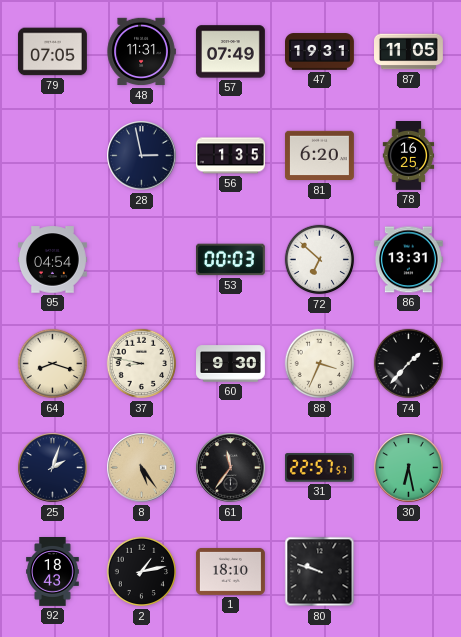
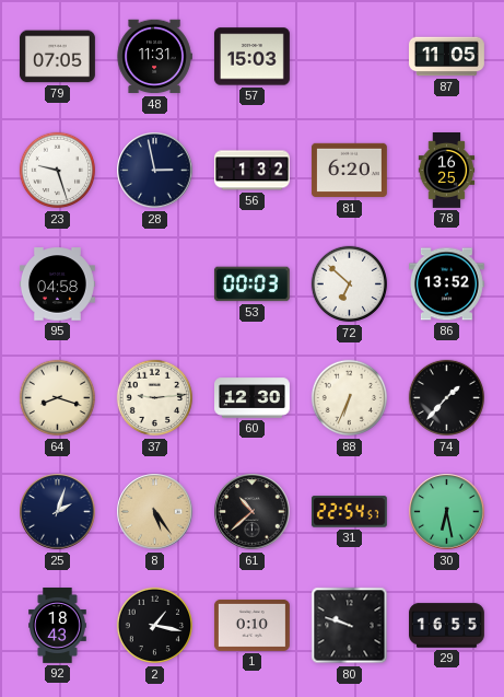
57: 07:49 -> 15:03 (251, 57)
47: 19:31 -> none (320, 52)
23: none -> 9:27 (57, 171)
56: 1:35 -> 1:32 (251, 171)
95: 04:54 -> 04:58 (58, 284)
86: 13:31 -> 13:52 (446, 284)
37: 8:47 -> 9:14 (154, 398)
60: 9:30 -> 12:30 (253, 398)
88: 3:34 -> 6:34 (349, 398)
61: 11:36 -> 10:38 (253, 512)
31: 22:57 -> 22:54 (349, 512)
2: 1:13 -> 1:17 (154, 626)
1: 18:10 -> 0:10 (251, 625)
29: none -> 16:55 (447, 626)
